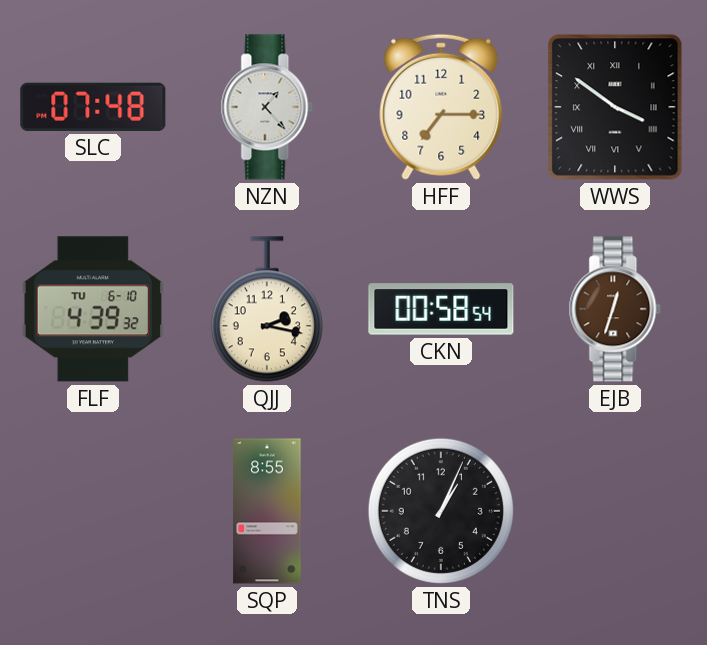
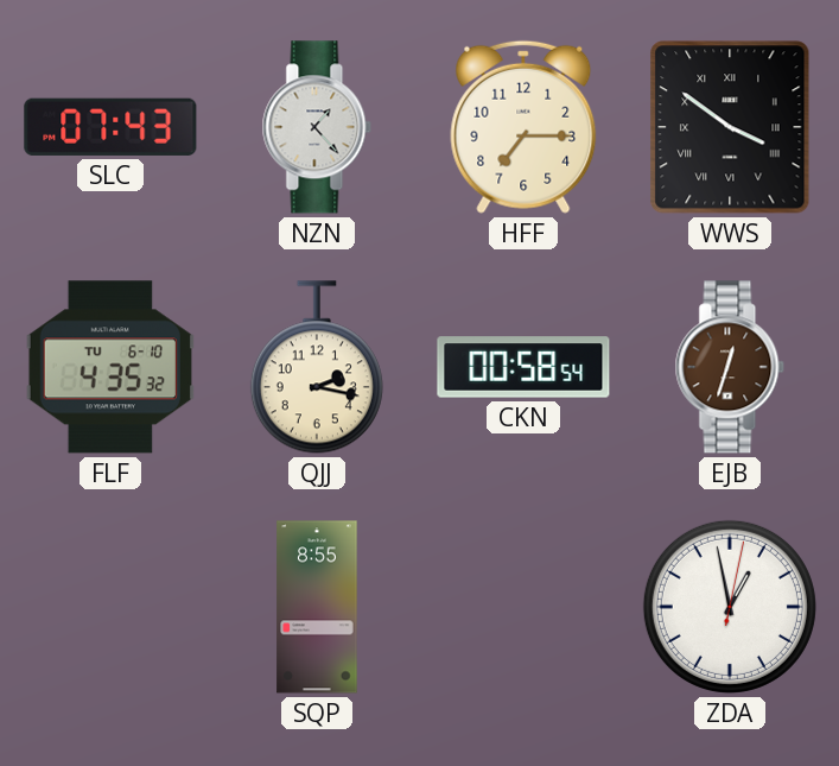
SLC: 07:48 -> 07:43 (110, 127)
FLF: 4:39 -> 4:35 (110, 367)
TNS: 1:04 -> none (441, 511)
ZDA: none -> 12:58 (730, 607)
